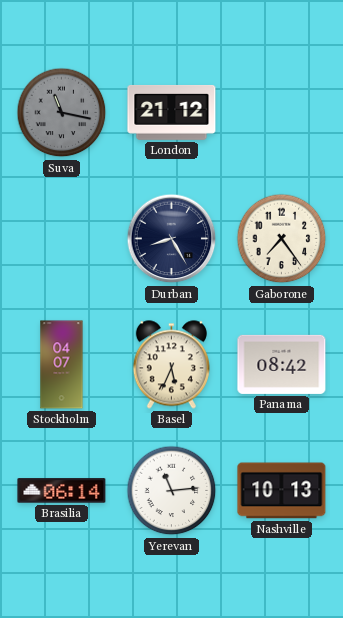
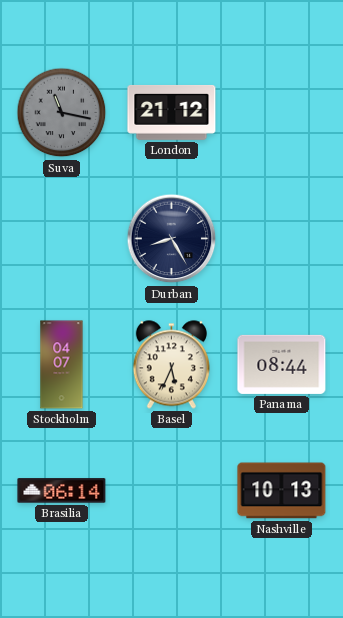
Gaborone: 7:24 -> none (282, 239)
Panama: 08:42 -> 08:44 (282, 364)
Yerevan: 11:14 -> none (172, 491)
